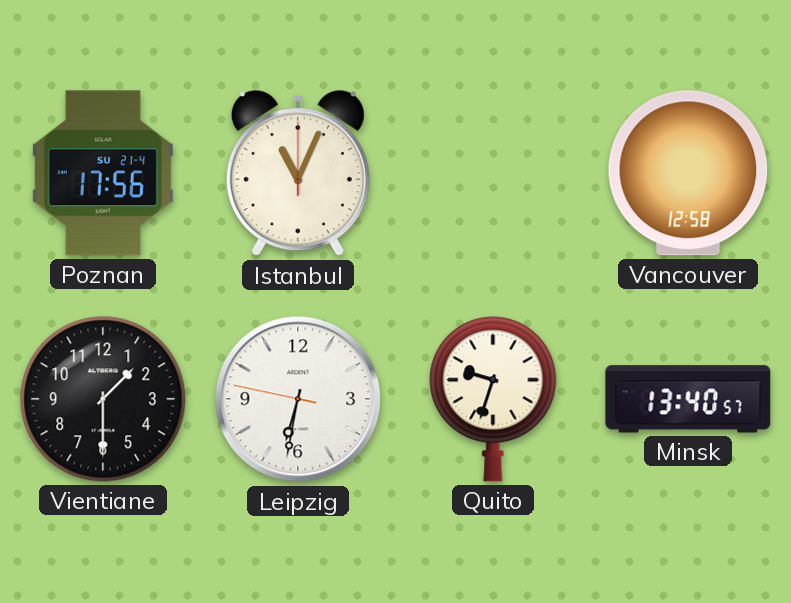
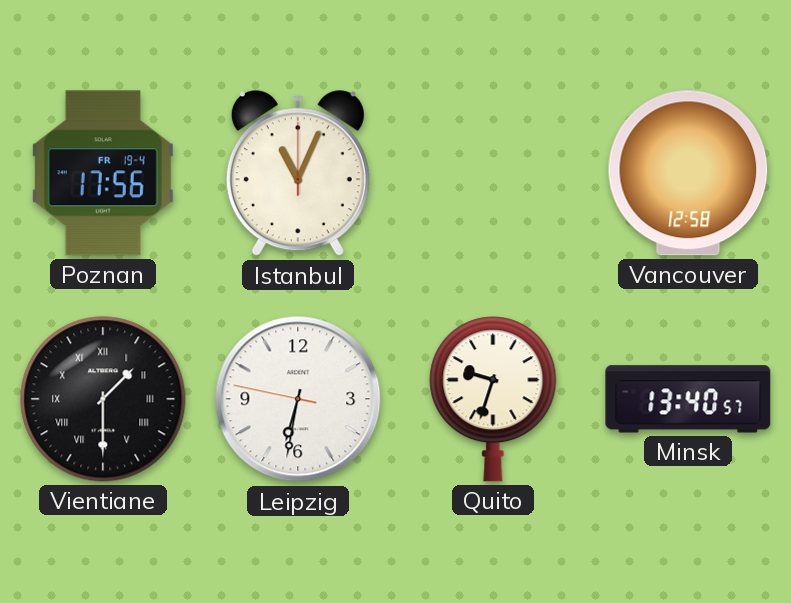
Poznan date: SU 21-4 -> FR 19-4 (103, 173)
Vientiane numerals: Arabic -> Roman (103, 399)
